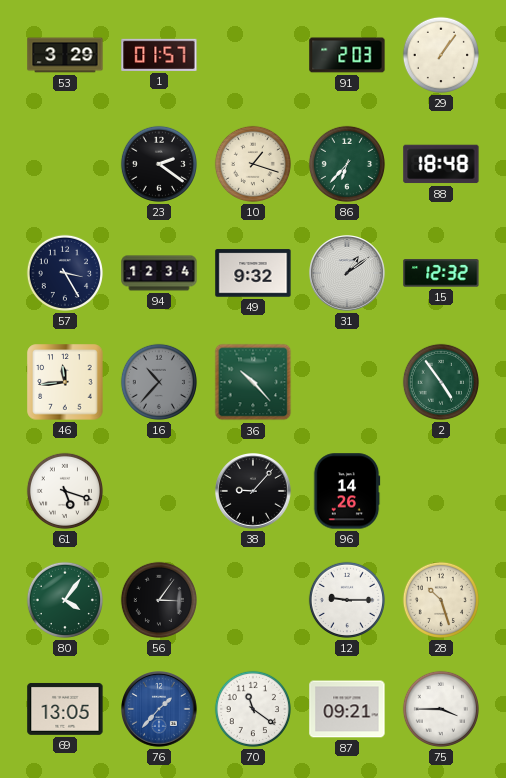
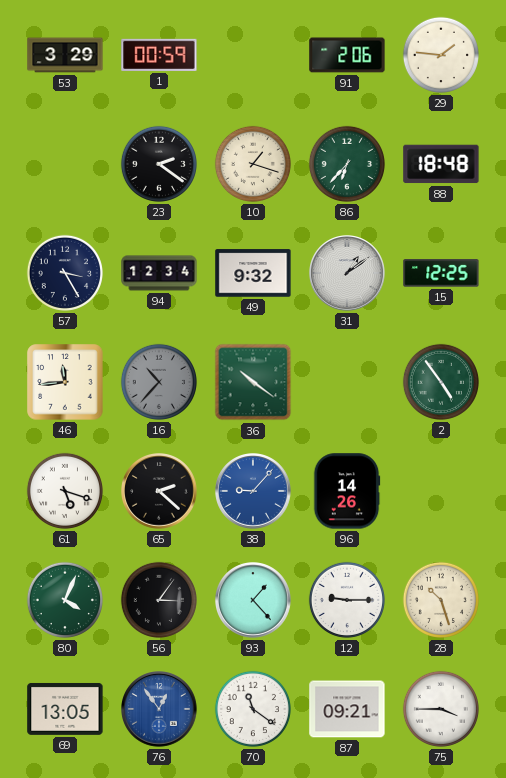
1: 01:57 -> 00:59 (159, 55)
91: 2:03 -> 2:06 (347, 55)
29: 1:06 -> 1:46 (441, 55)
15: 12:32 -> 12:25 (441, 273)
36: 10:23 -> 10:21 (253, 382)
65: none -> 2:22 (160, 492)
38 dial: black -> blue (254, 492)
80: 4:06 -> 4:04 (65, 600)
93: none -> 1:23 (254, 601)
76: 1:37 -> 12:54 (160, 710)
